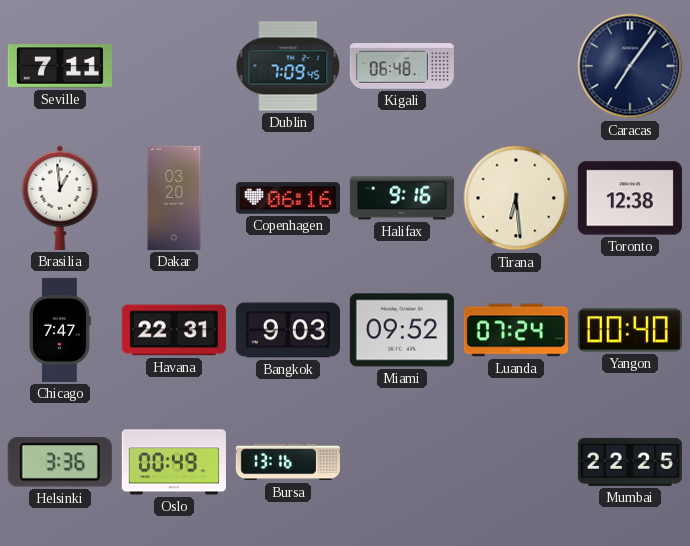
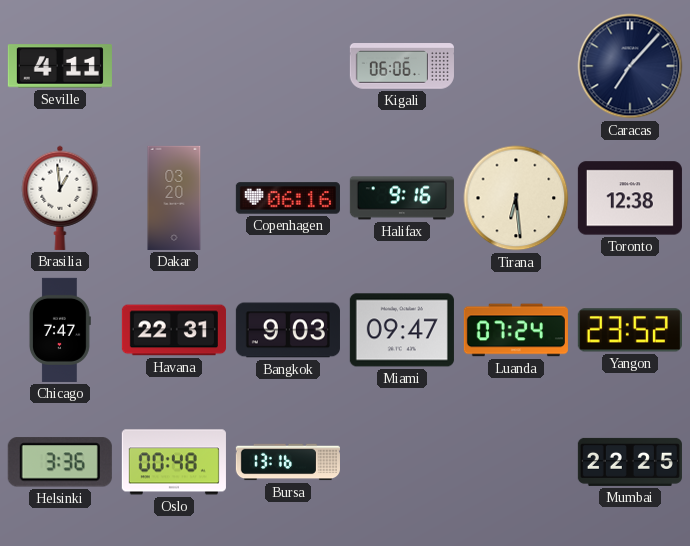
Seville: 7:11 -> 4:11 (60, 66)
Dublin: 7:09 -> none (288, 66)
Kigali: 06:48 -> 06:06 (402, 67)
Caracas: 7:06 -> 7:07 (630, 66)
Miami: 09:52 -> 09:47 (402, 330)
Yangon: 00:40 -> 23:52 (630, 330)
Oslo: 00:49 -> 00:48 (174, 462)
